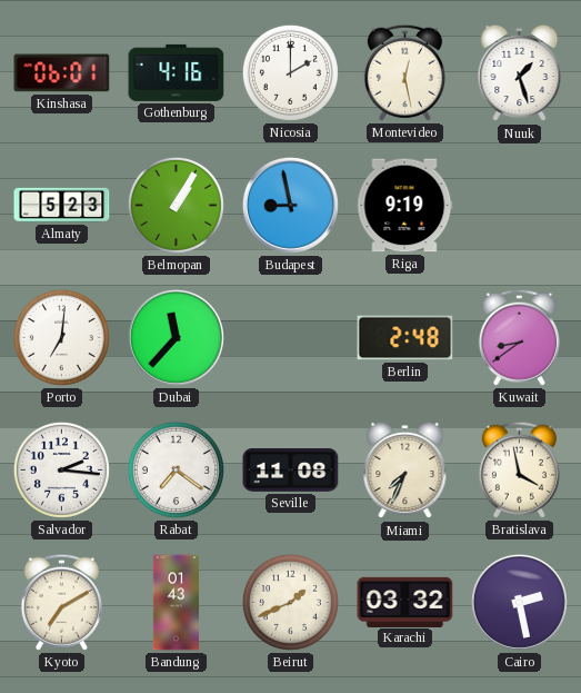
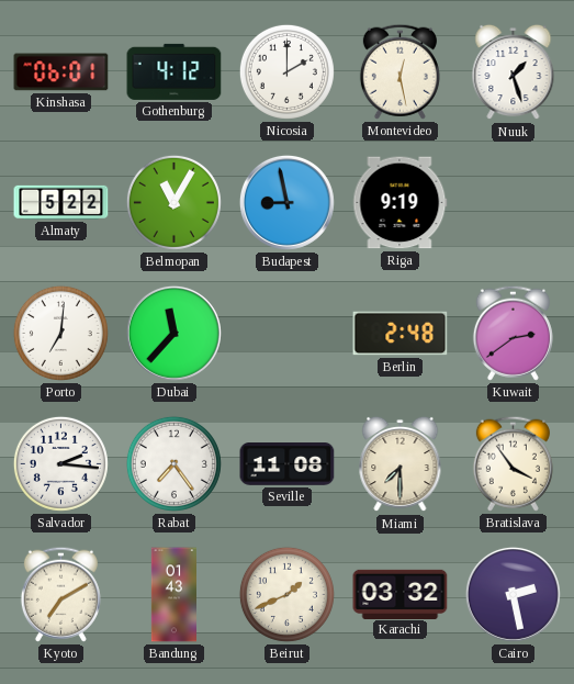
Gothenburg: 4:16 -> 4:12 (175, 71)
Almaty: 5:23 -> 5:22 (61, 202)
Belmopan: 1:05 -> 11:05 (173, 202)
Kuwait: 8:39 -> 2:39 (513, 333)
Rabat: 7:21 -> 7:24 (173, 463)
Miami: 7:34 -> 7:30 (401, 464)
Bratislava: 3:58 -> 3:54 (513, 463)
